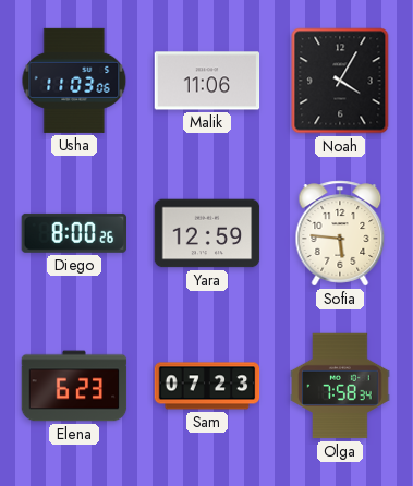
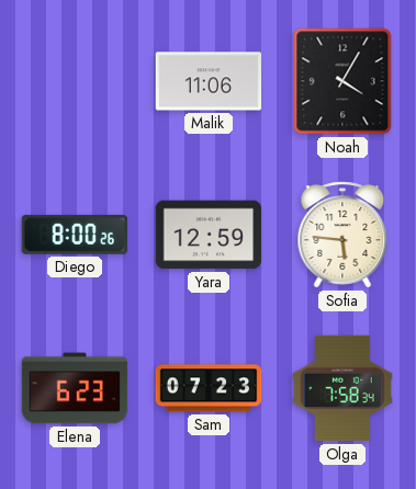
Usha: 11:03 -> none (74, 81)
